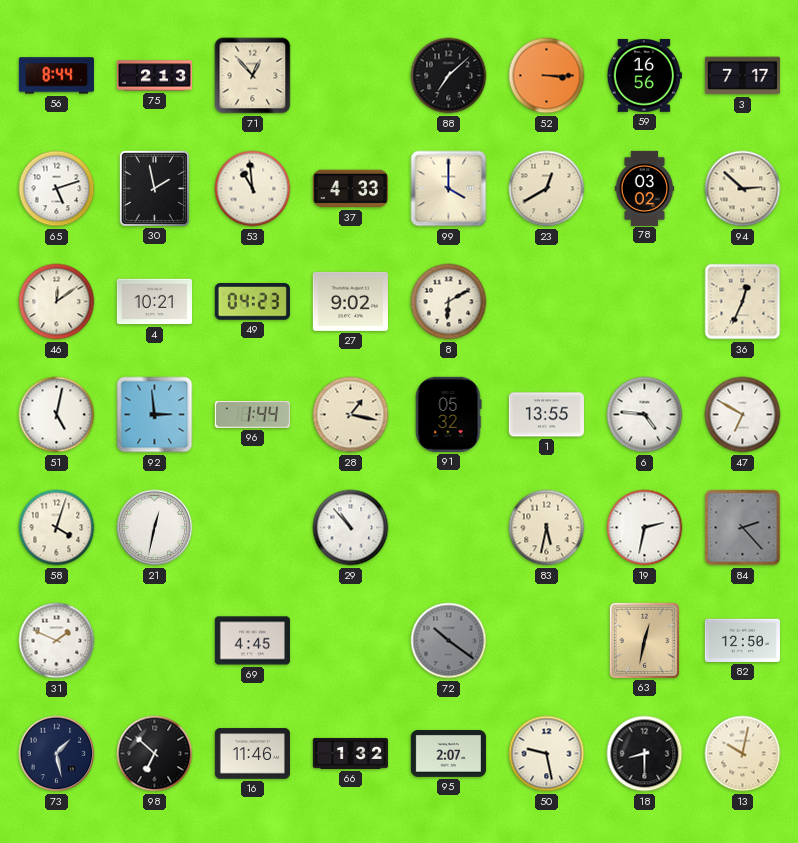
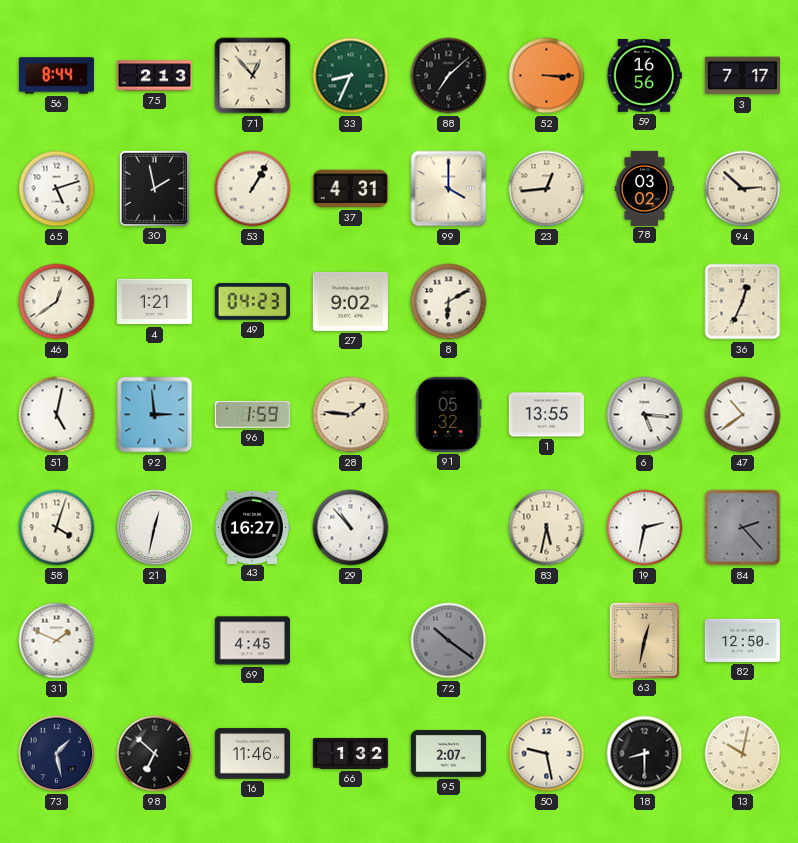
33: none -> 8:34 (351, 76)
53: 10:59 -> 1:05 (253, 189)
37: 4:33 -> 4:31 (350, 189)
23: 12:40 -> 12:44 (547, 189)
46: 12:09 -> 12:39 (57, 302)
4: 10:21 -> 1:21 (154, 302)
96: 1:44 -> 1:59 (252, 414)
28: 1:17 -> 1:46 (351, 415)
6: 4:46 -> 5:16 (645, 415)
47: 6:50 -> 10:39 (743, 415)
43: none -> 16:27 (252, 527)
